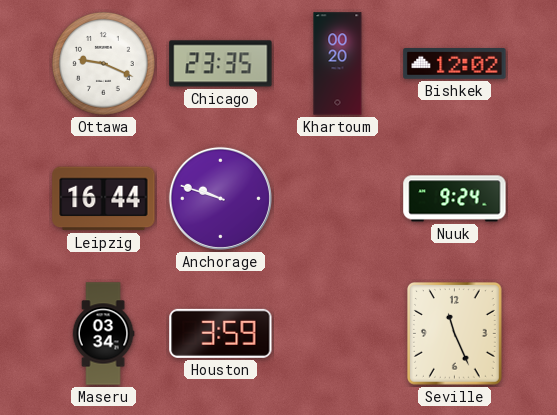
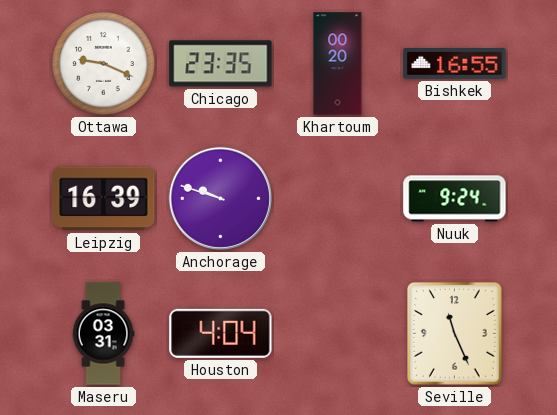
Bishkek: 12:02 -> 16:55 (455, 64)
Leipzig: 16:44 -> 16:39 (104, 199)
Maseru: 03:34 -> 03:31 (103, 334)
Houston: 3:59 -> 4:04 (221, 333)
